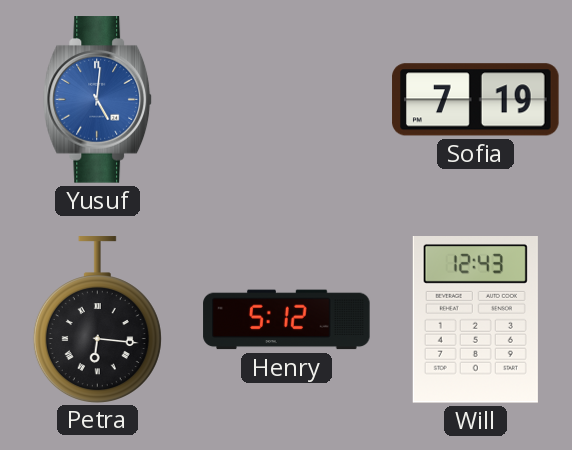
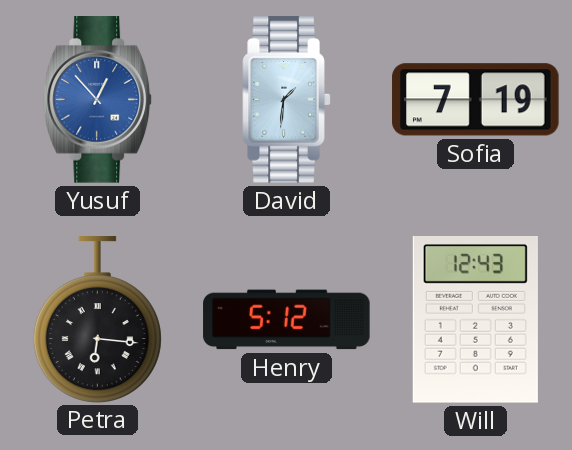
Yusuf: 5:01 -> 12:53 (98, 100)
David: none -> 1:31 (287, 100)
